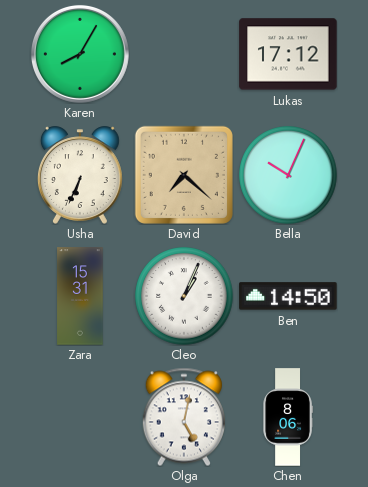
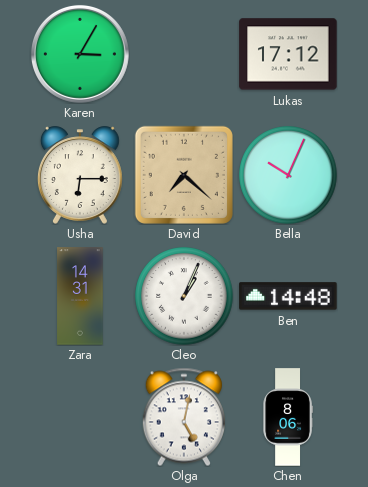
Karen: 8:05 -> 3:05 (80, 54)
Usha: 6:34 -> 6:15 (80, 175)
Zara: 15:31 -> 14:31 (80, 296)
Ben: 14:50 -> 14:48 (288, 296)
